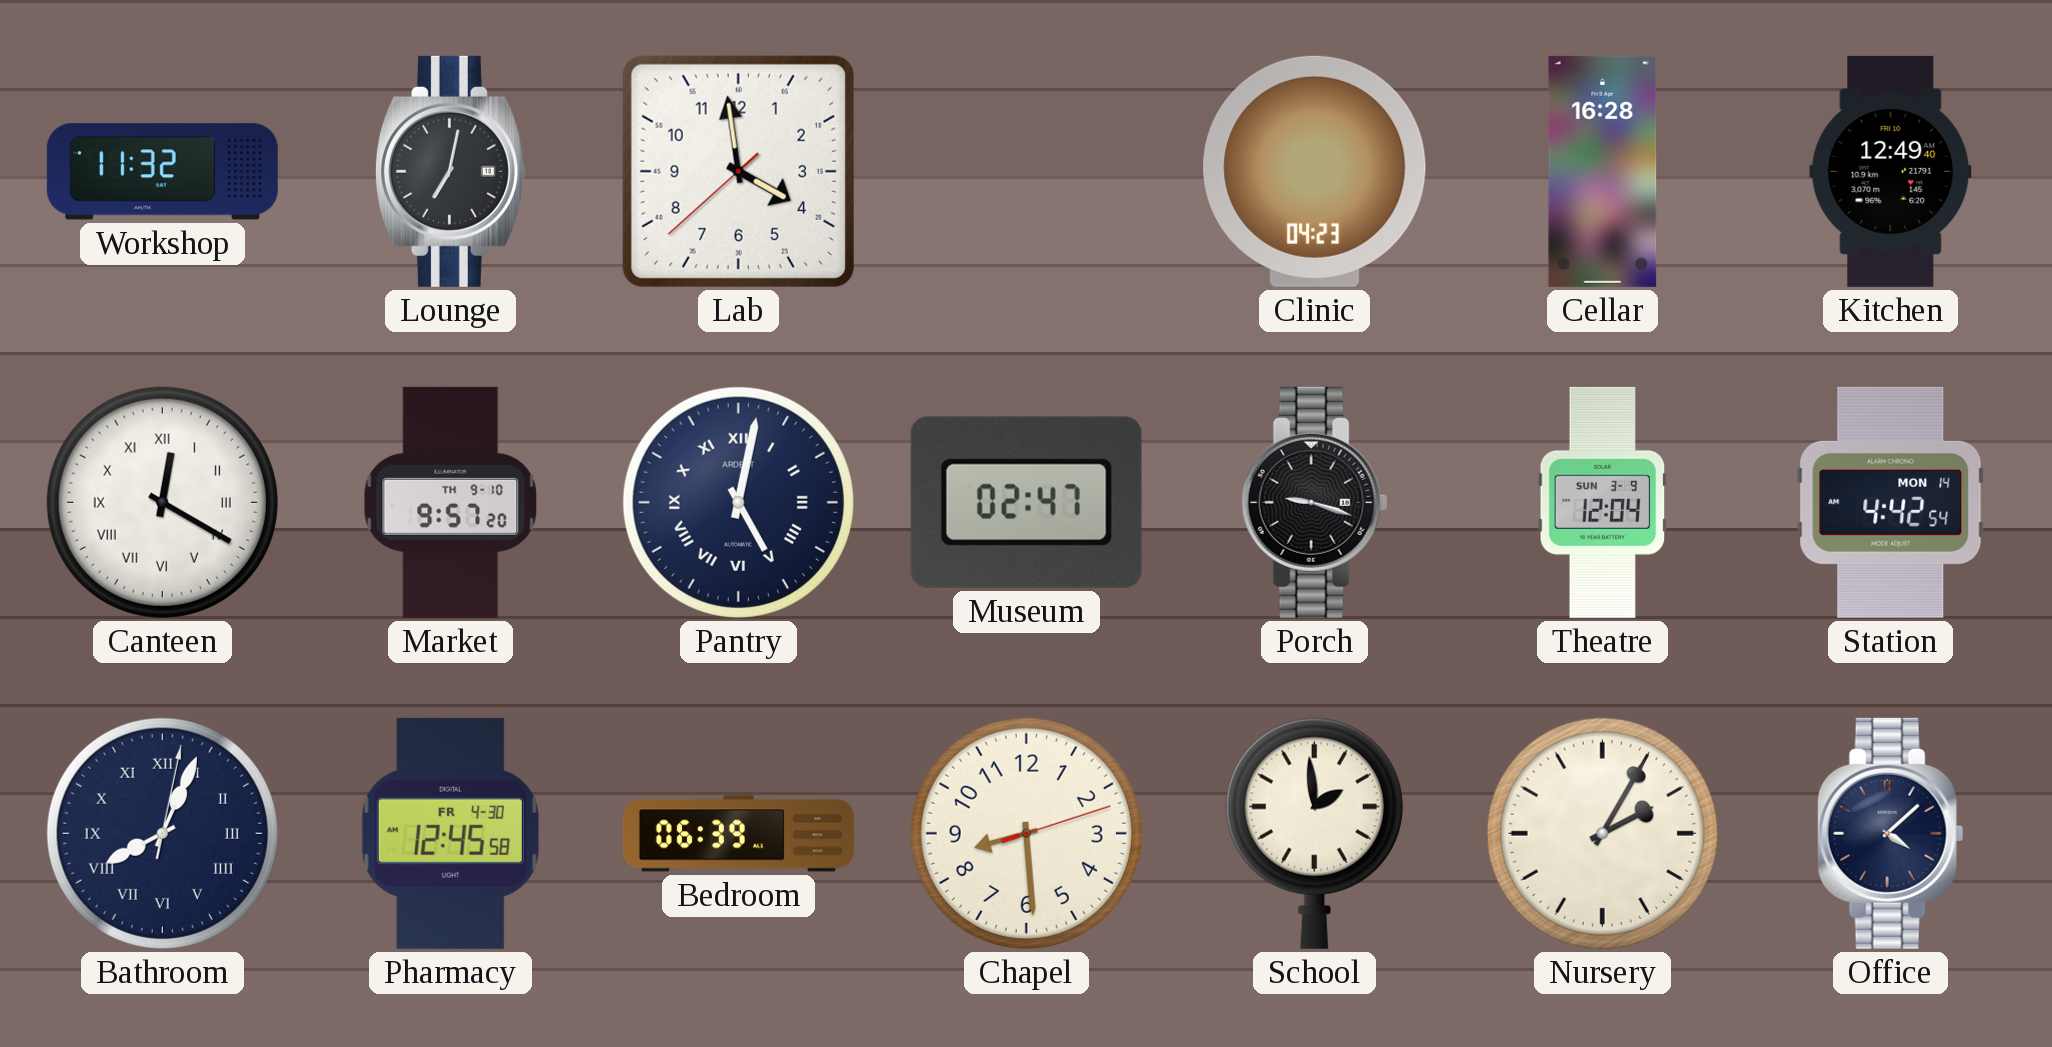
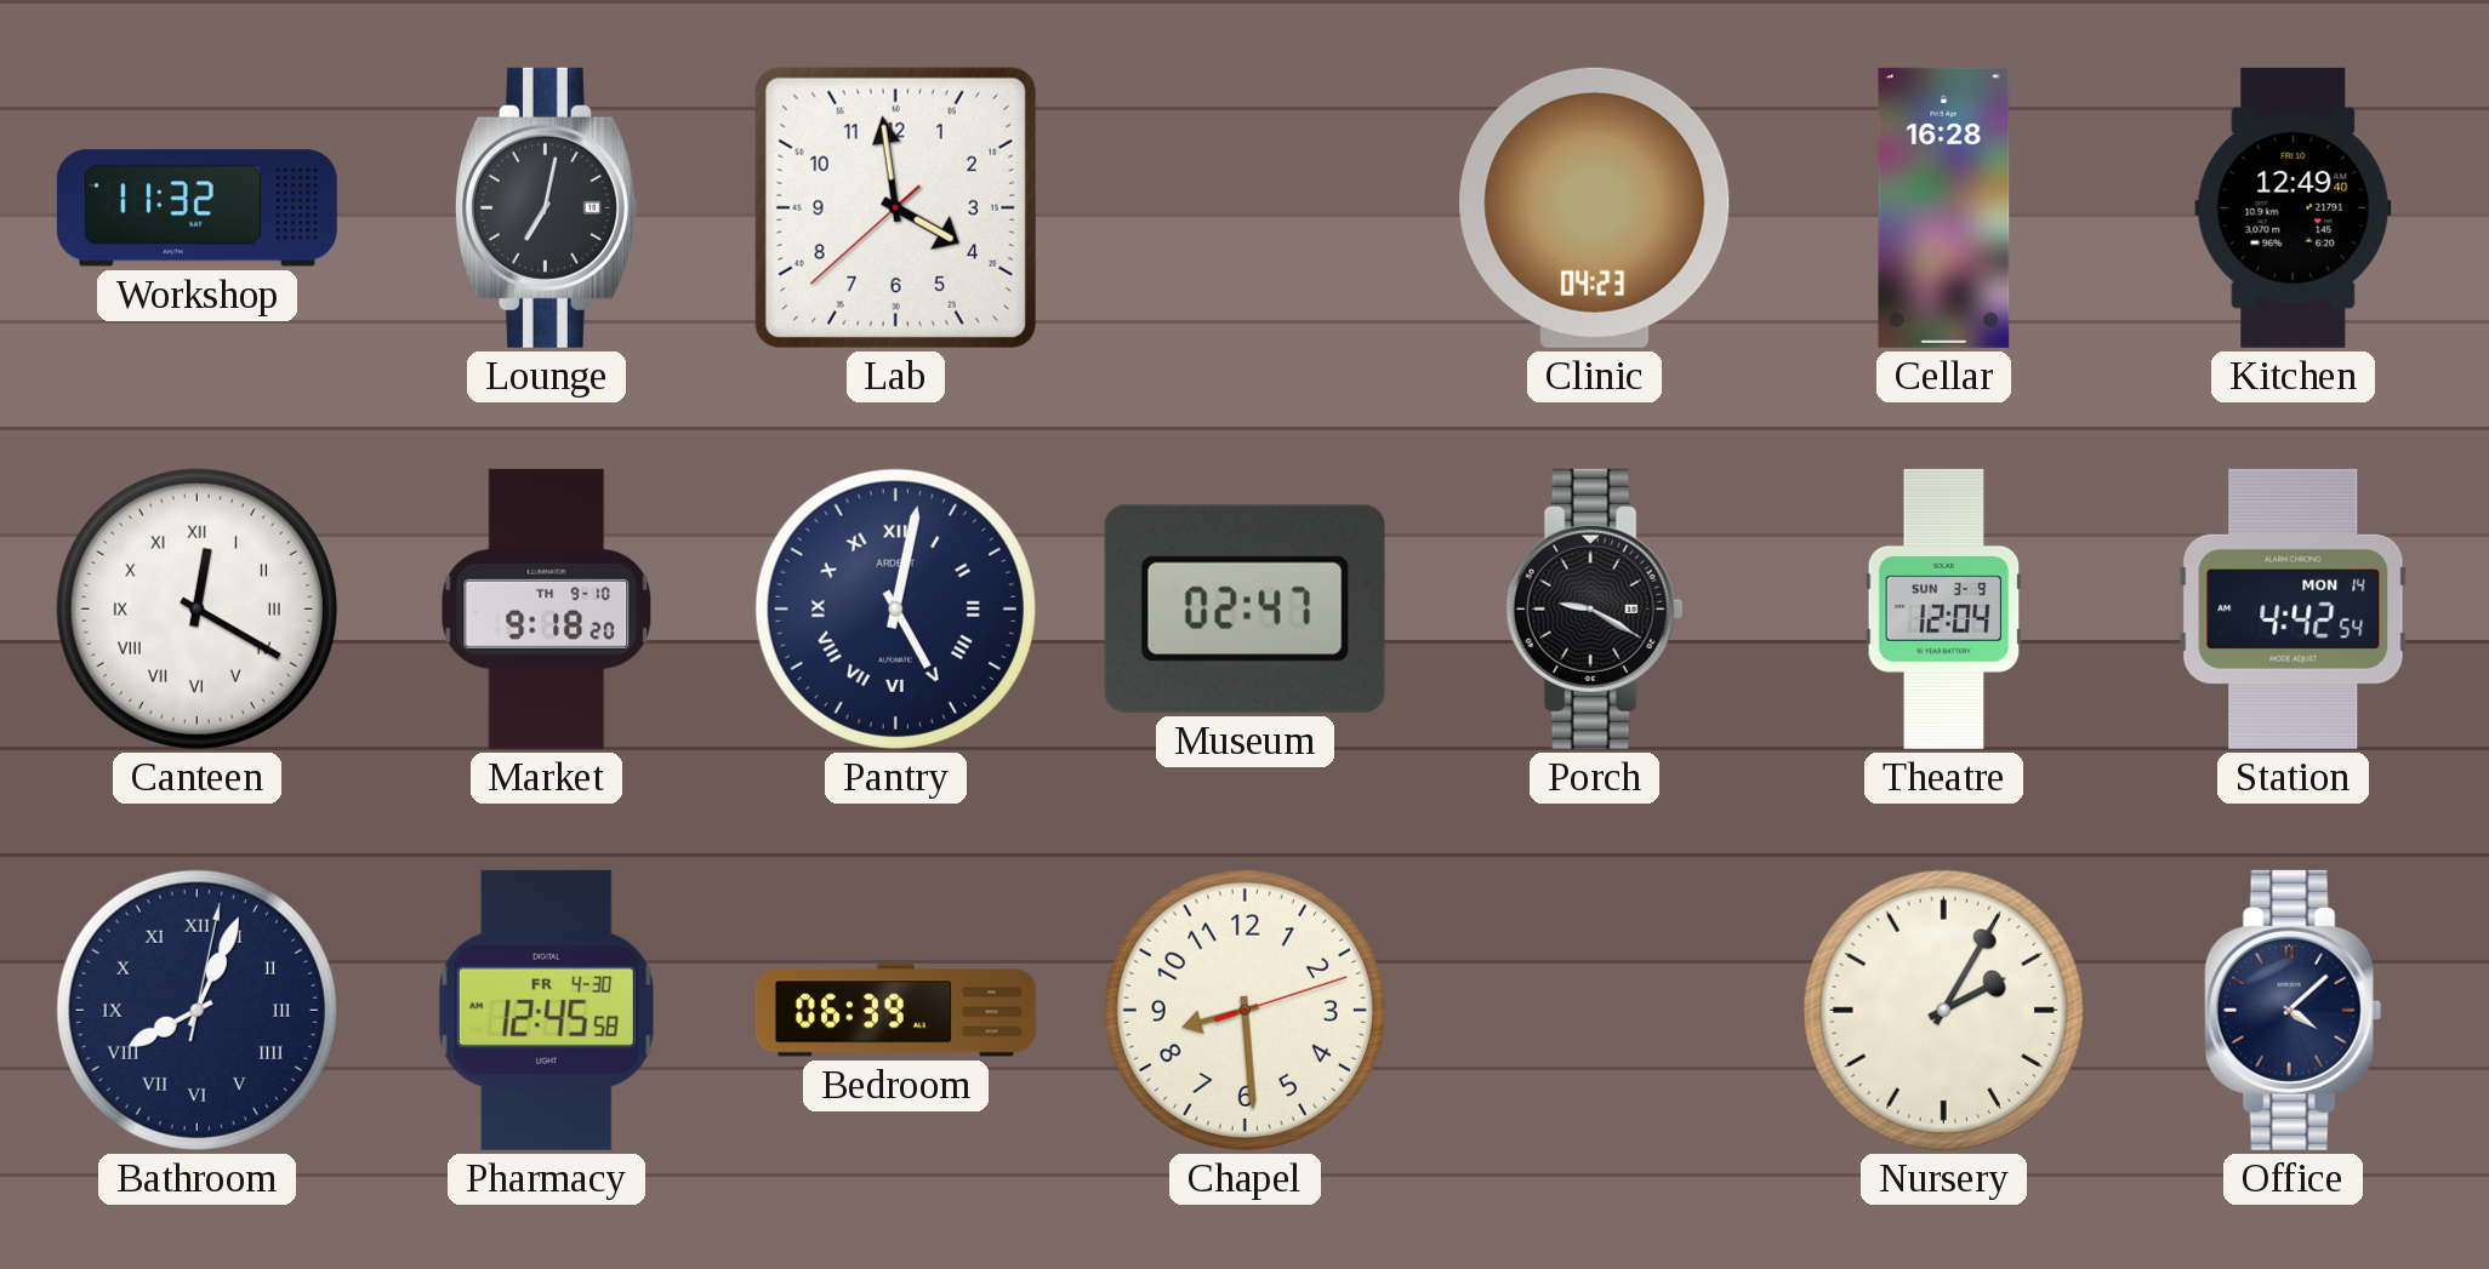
Market: 9:57 -> 9:18 (547, 608)
Porch: 9:18 -> 9:20 (1595, 608)
School: 1:59 -> none (1314, 833)
